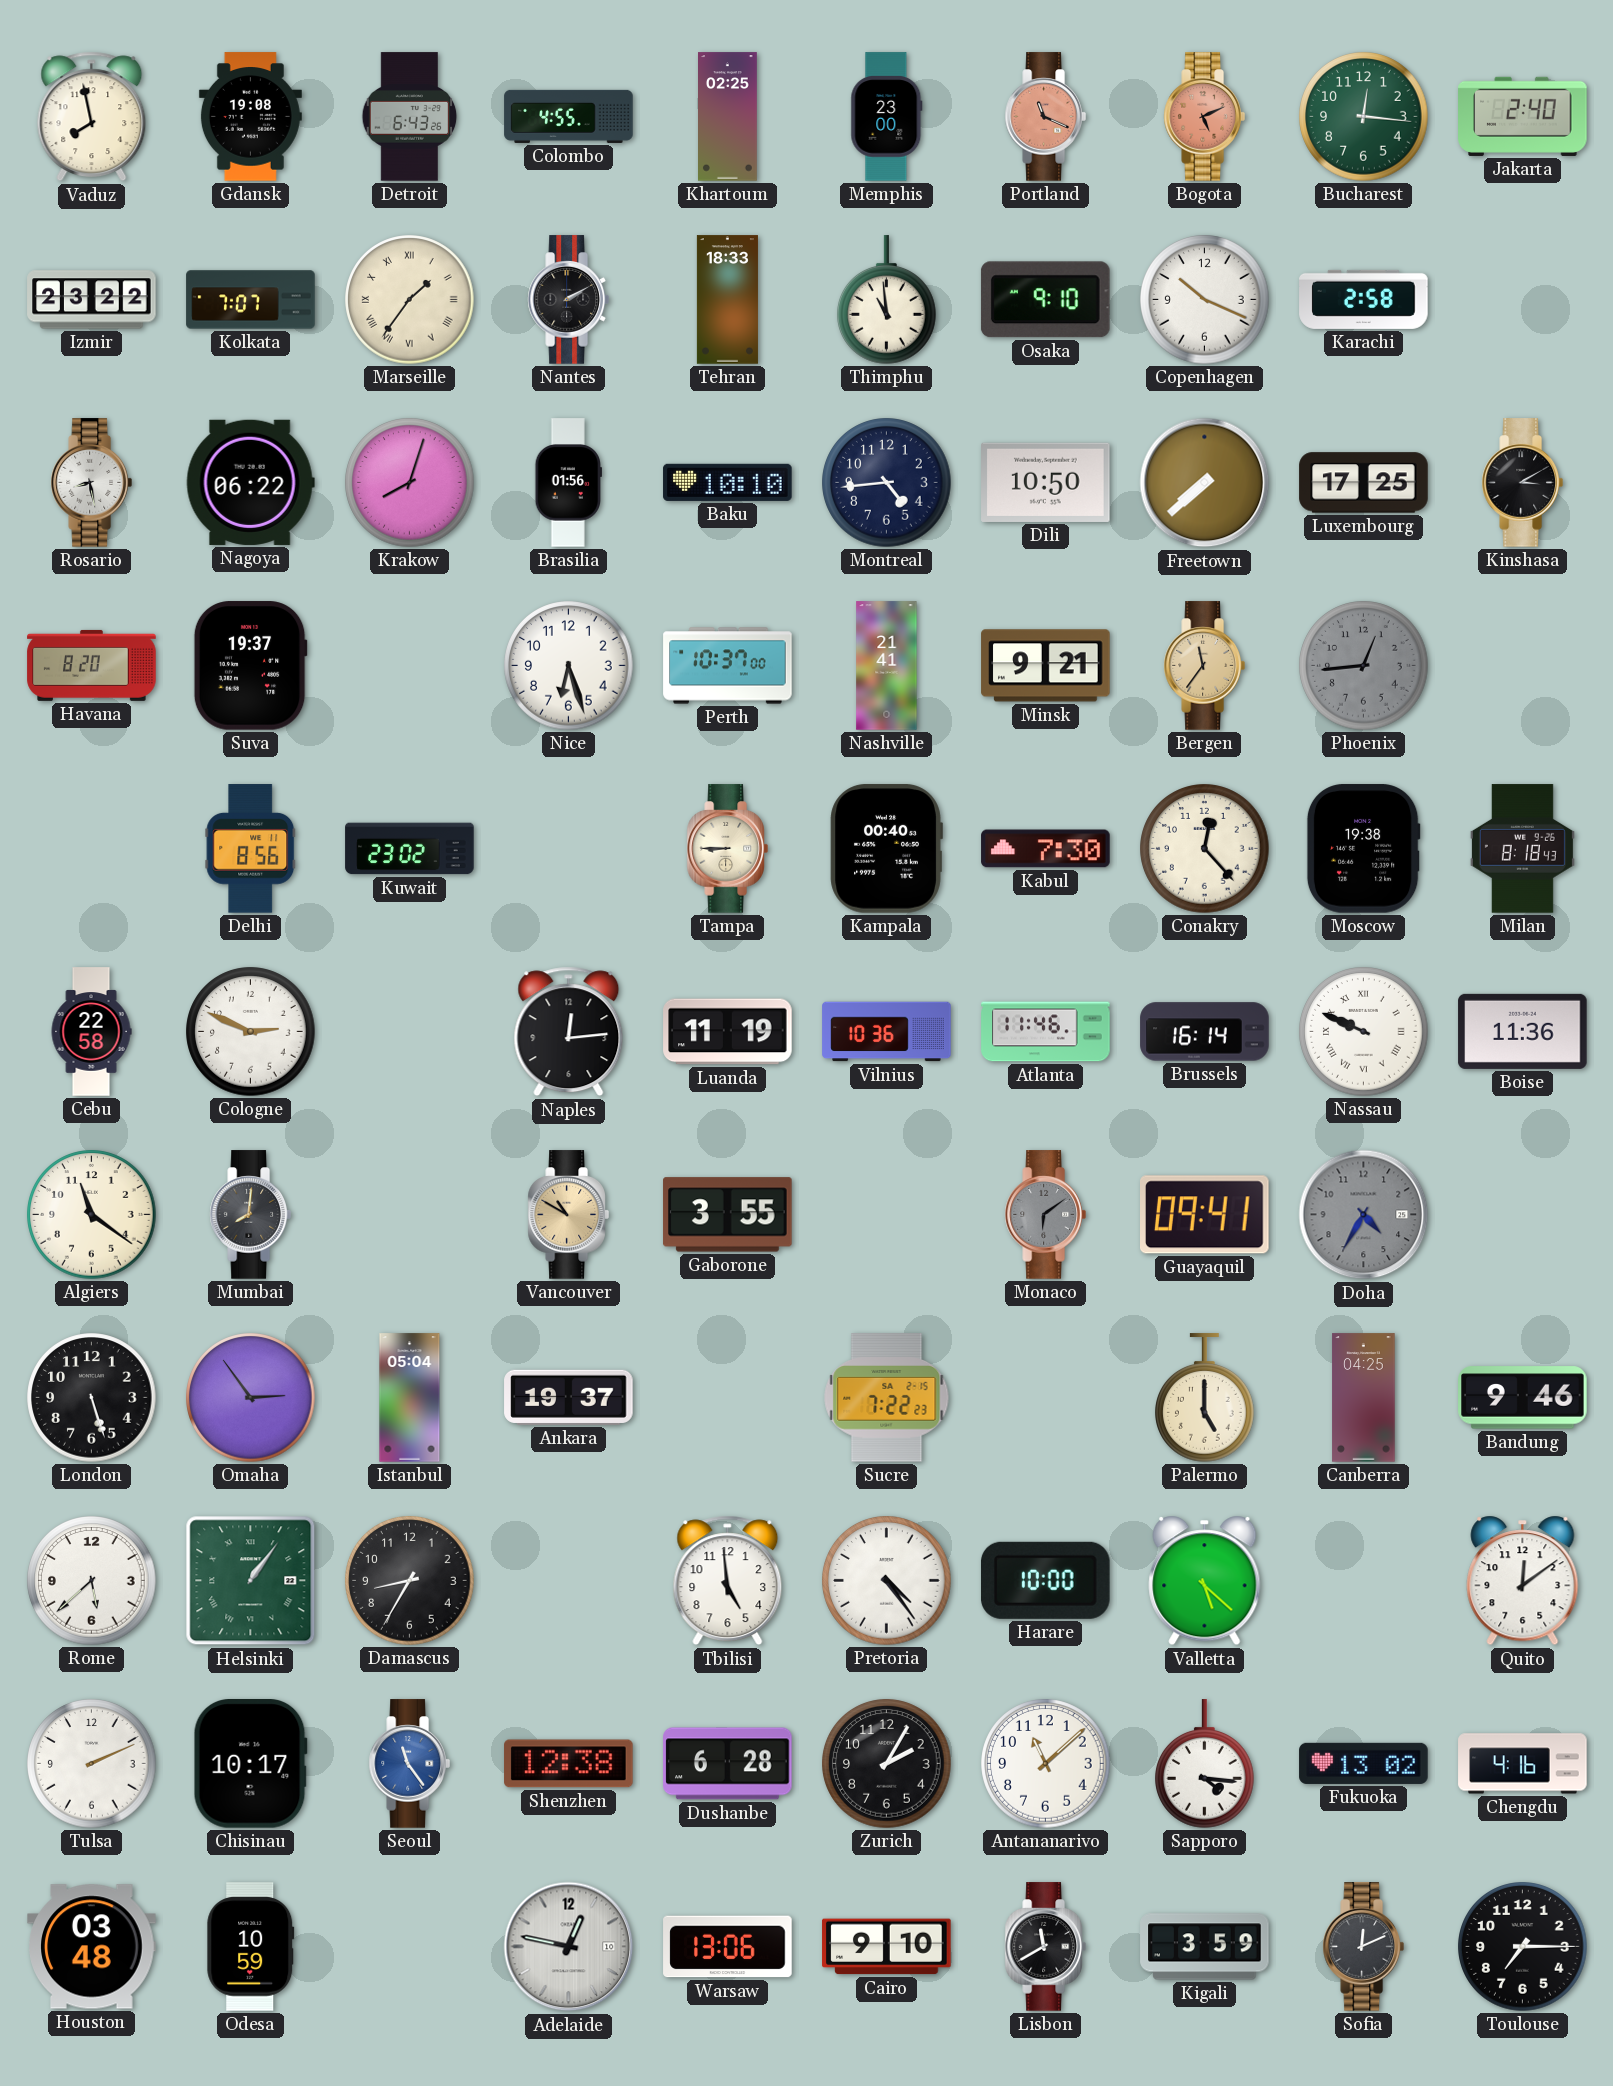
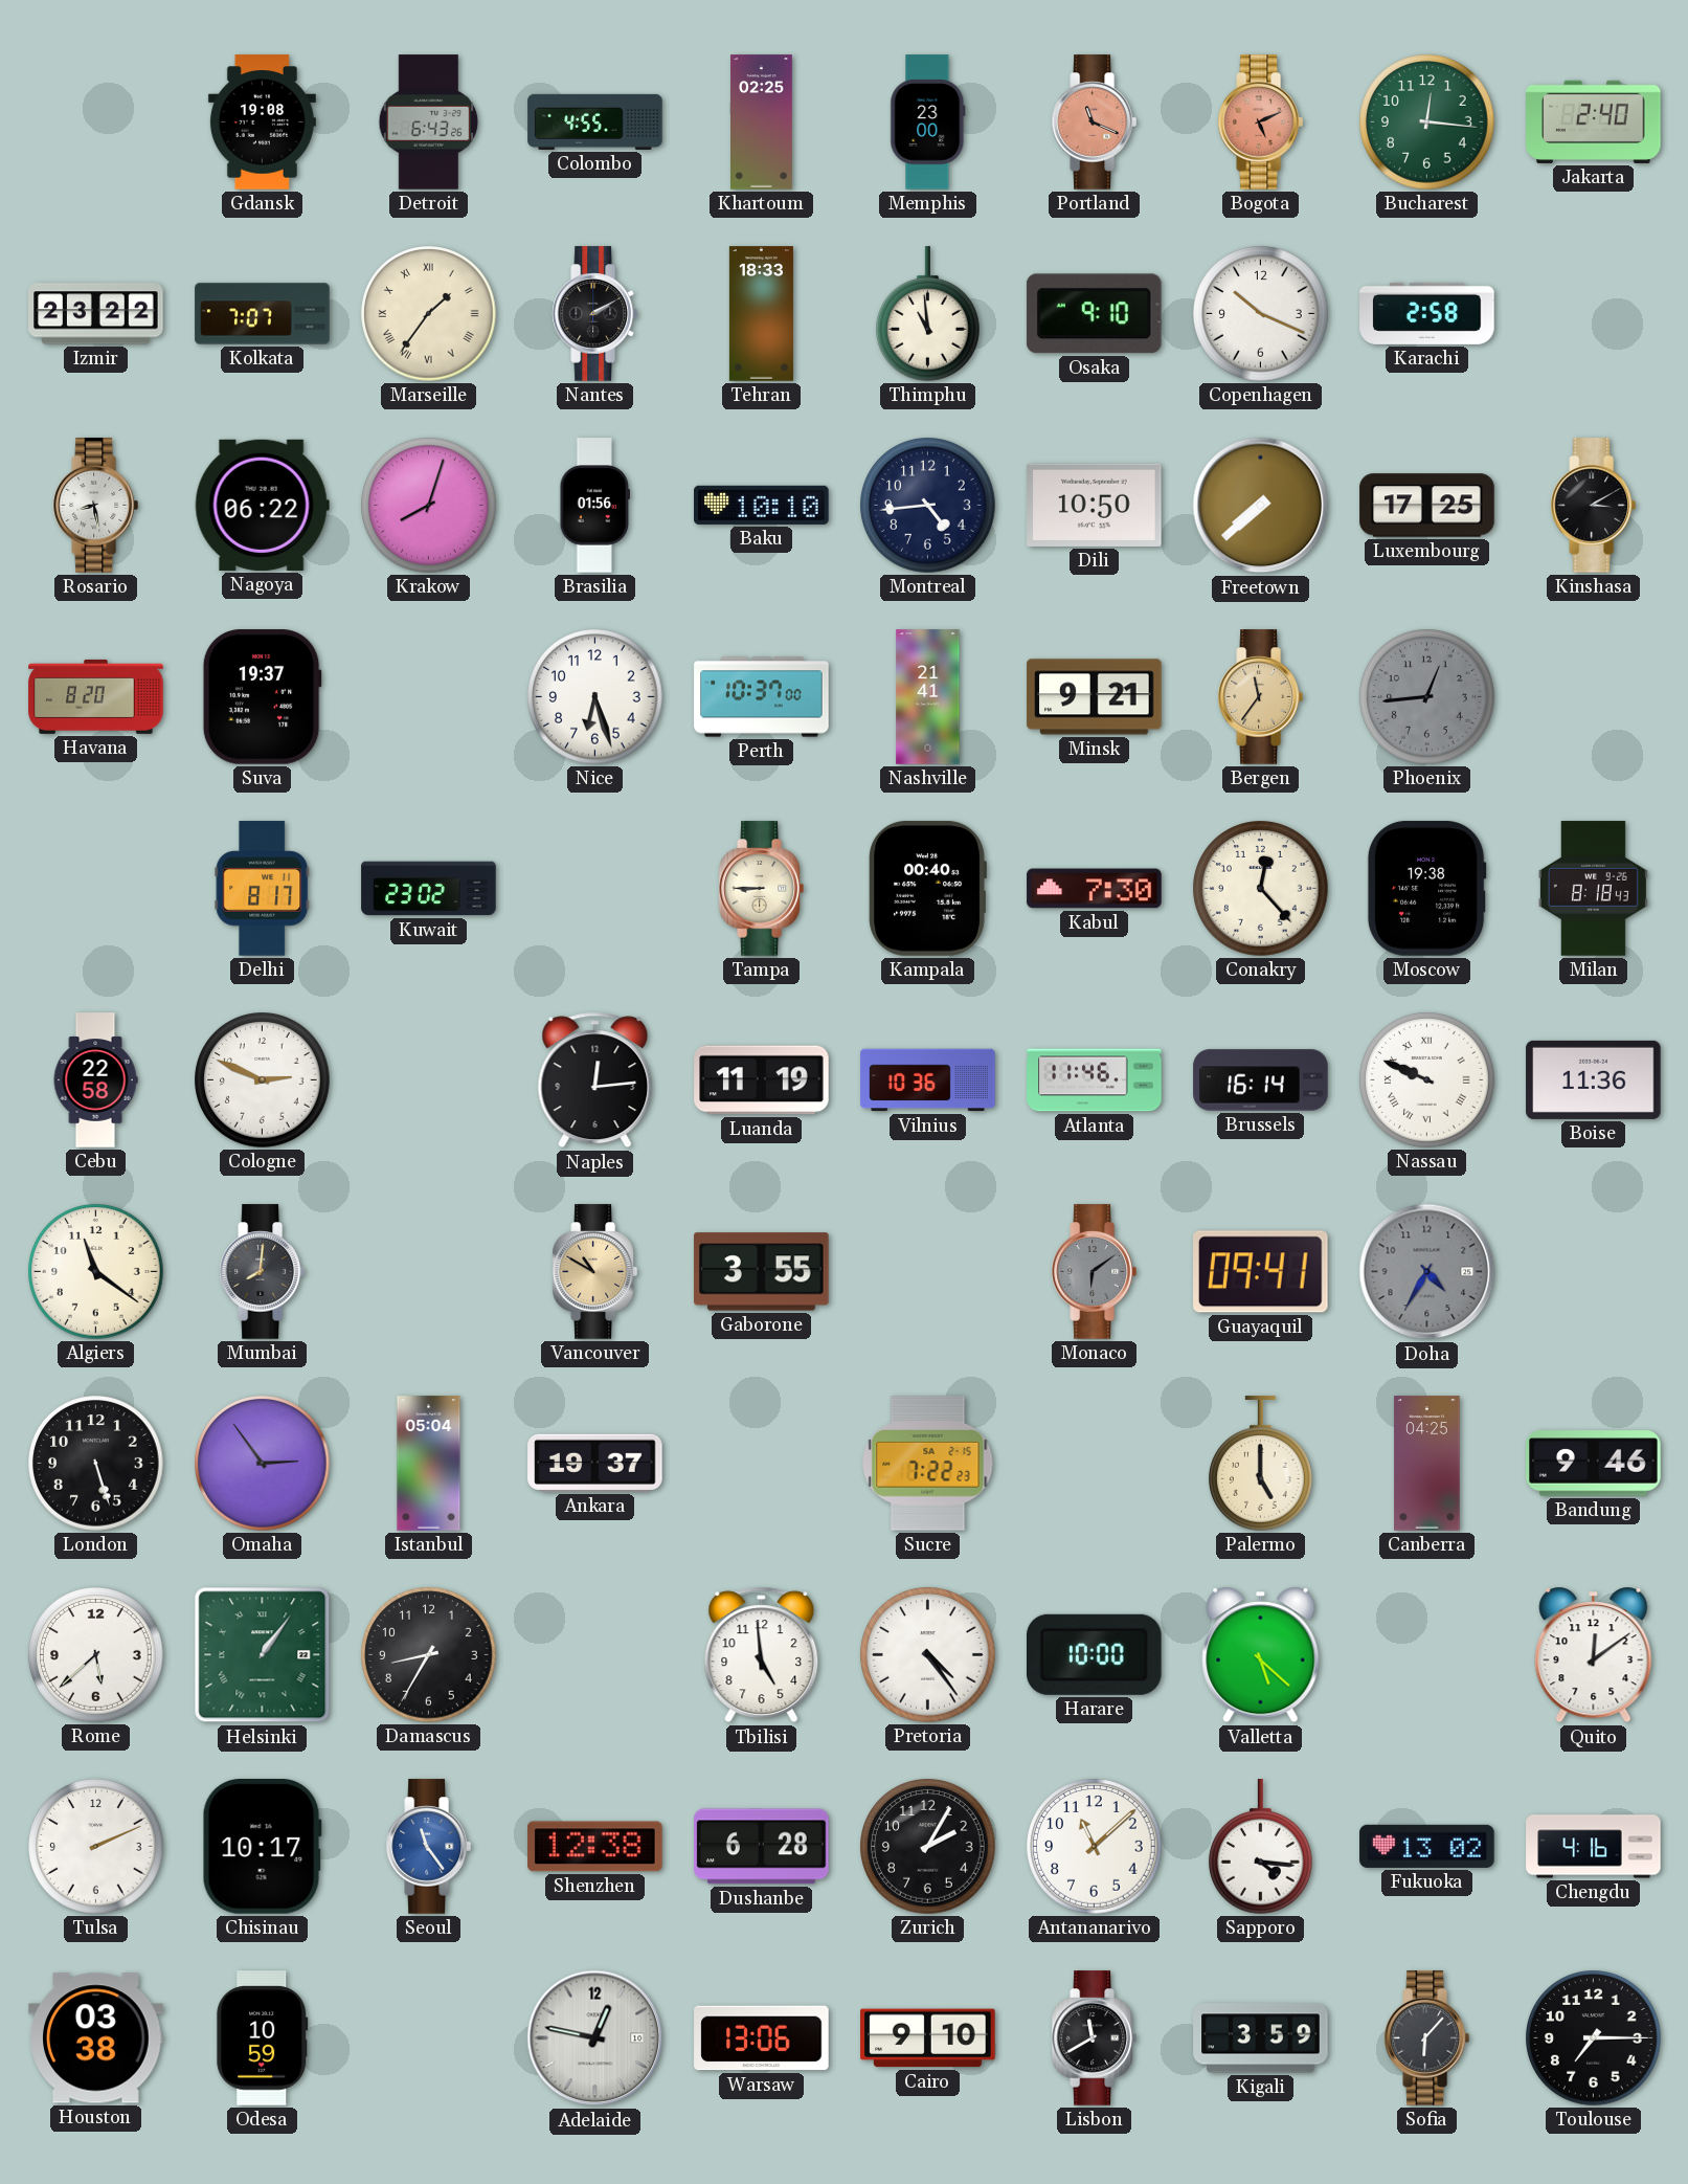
Vaduz: 7:58 -> none (92, 117)
Delhi: 8:56 -> 8:17 (263, 889)
Houston: 03:48 -> 03:38 (96, 2038)
Sofia: 12:11 -> 6:07 (1426, 2038)
